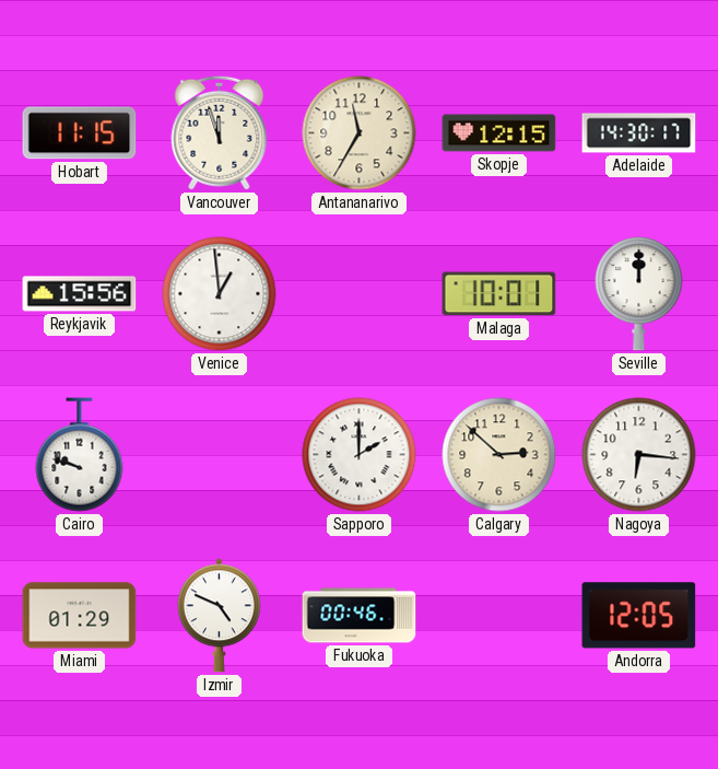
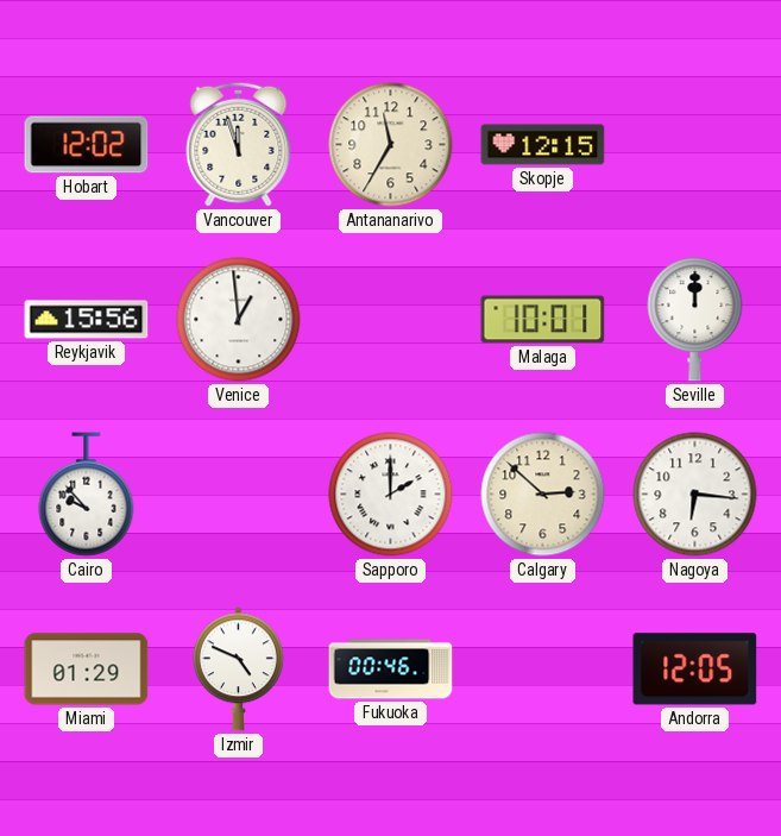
Hobart: 11:15 -> 12:02 (87, 145)
Adelaide: 14:30 -> none (639, 133)
Cairo: 9:48 -> 9:53 (87, 495)
